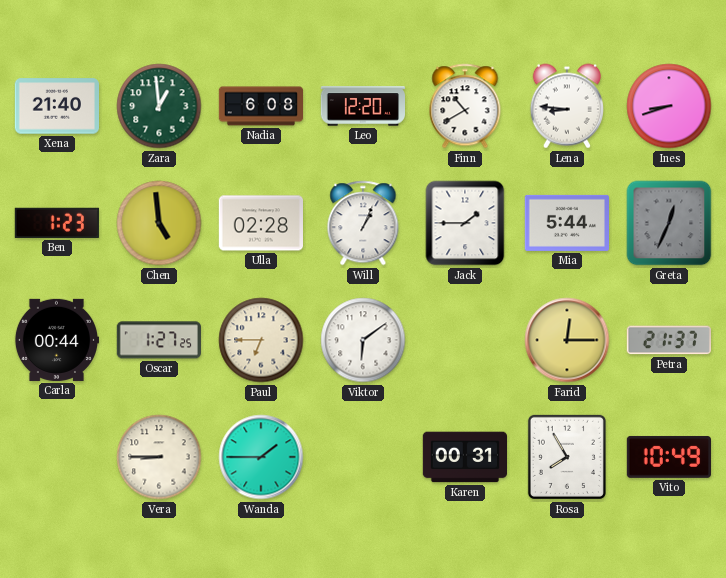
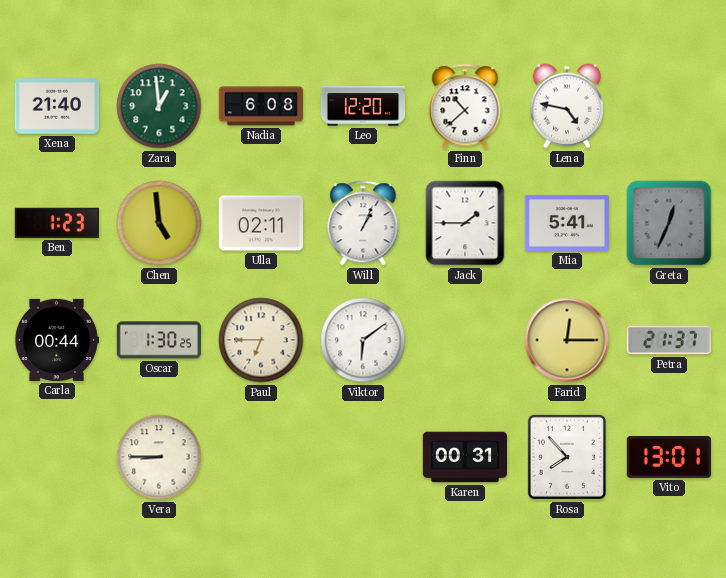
Finn: 10:40 -> 10:38 (465, 106)
Lena: 8:46 -> 4:47 (567, 106)
Ines: 8:42 -> none (669, 106)
Ulla: 02:28 -> 02:11 (260, 223)
Mia: 5:44 -> 5:41 (566, 223)
Oscar: 1:27 -> 1:30 (159, 340)
Wanda: 1:45 -> none (261, 457)
Rosa: 7:55 -> 7:53 (567, 457)
Vito: 10:49 -> 13:01 (668, 457)
